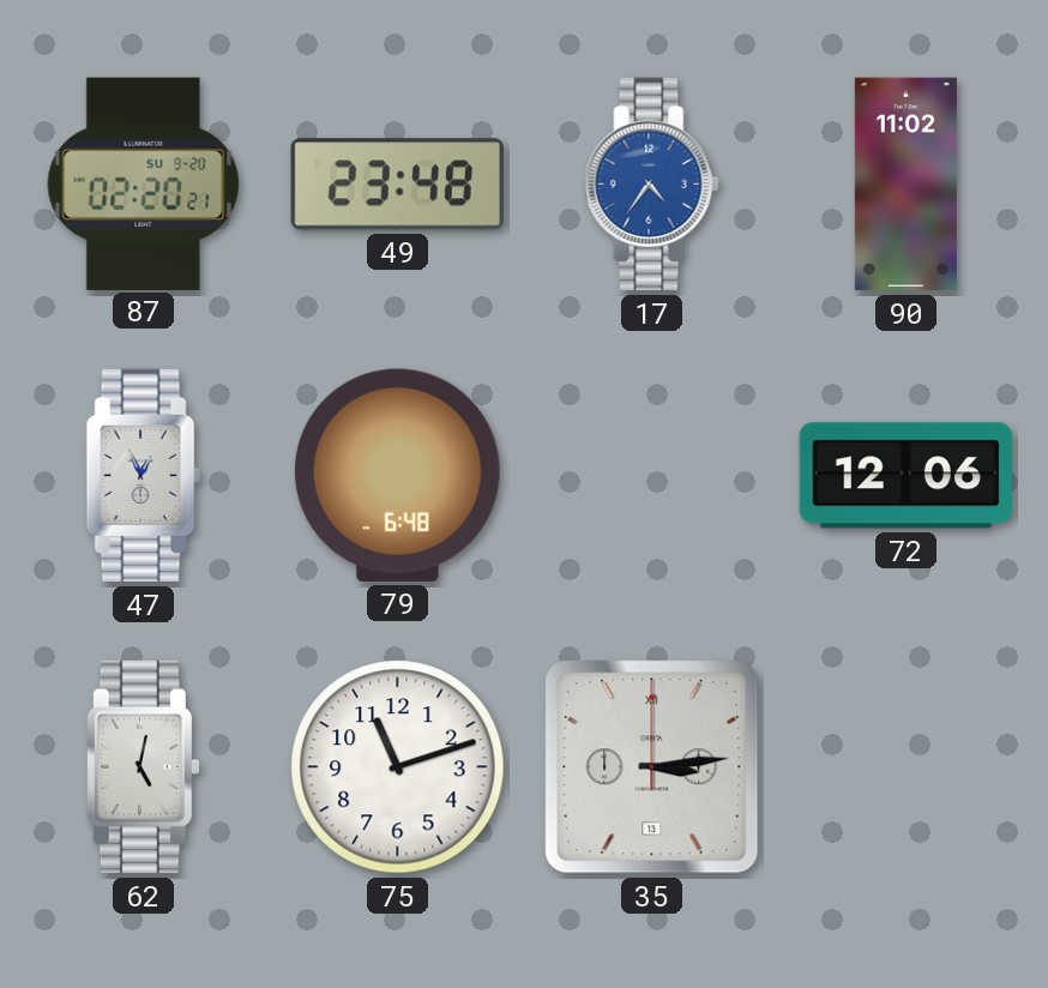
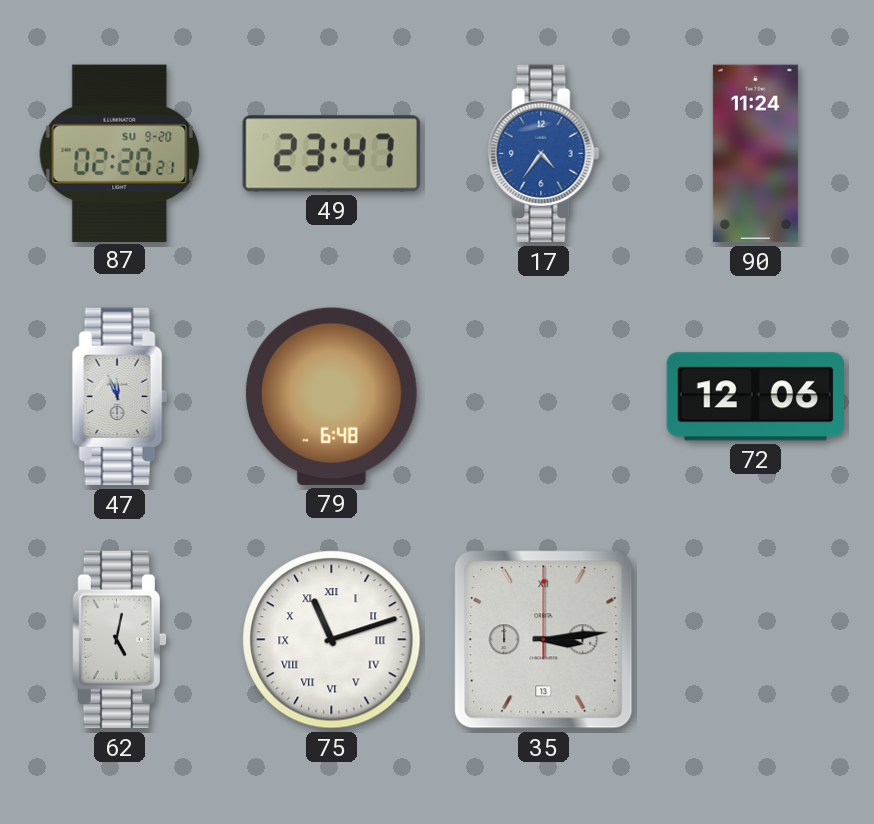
49: 23:48 -> 23:47 (331, 154)
90: 11:02 -> 11:24 (755, 154)
47: 12:56 -> 11:56 (119, 397)
75 numerals: Arabic -> Roman (332, 640)
